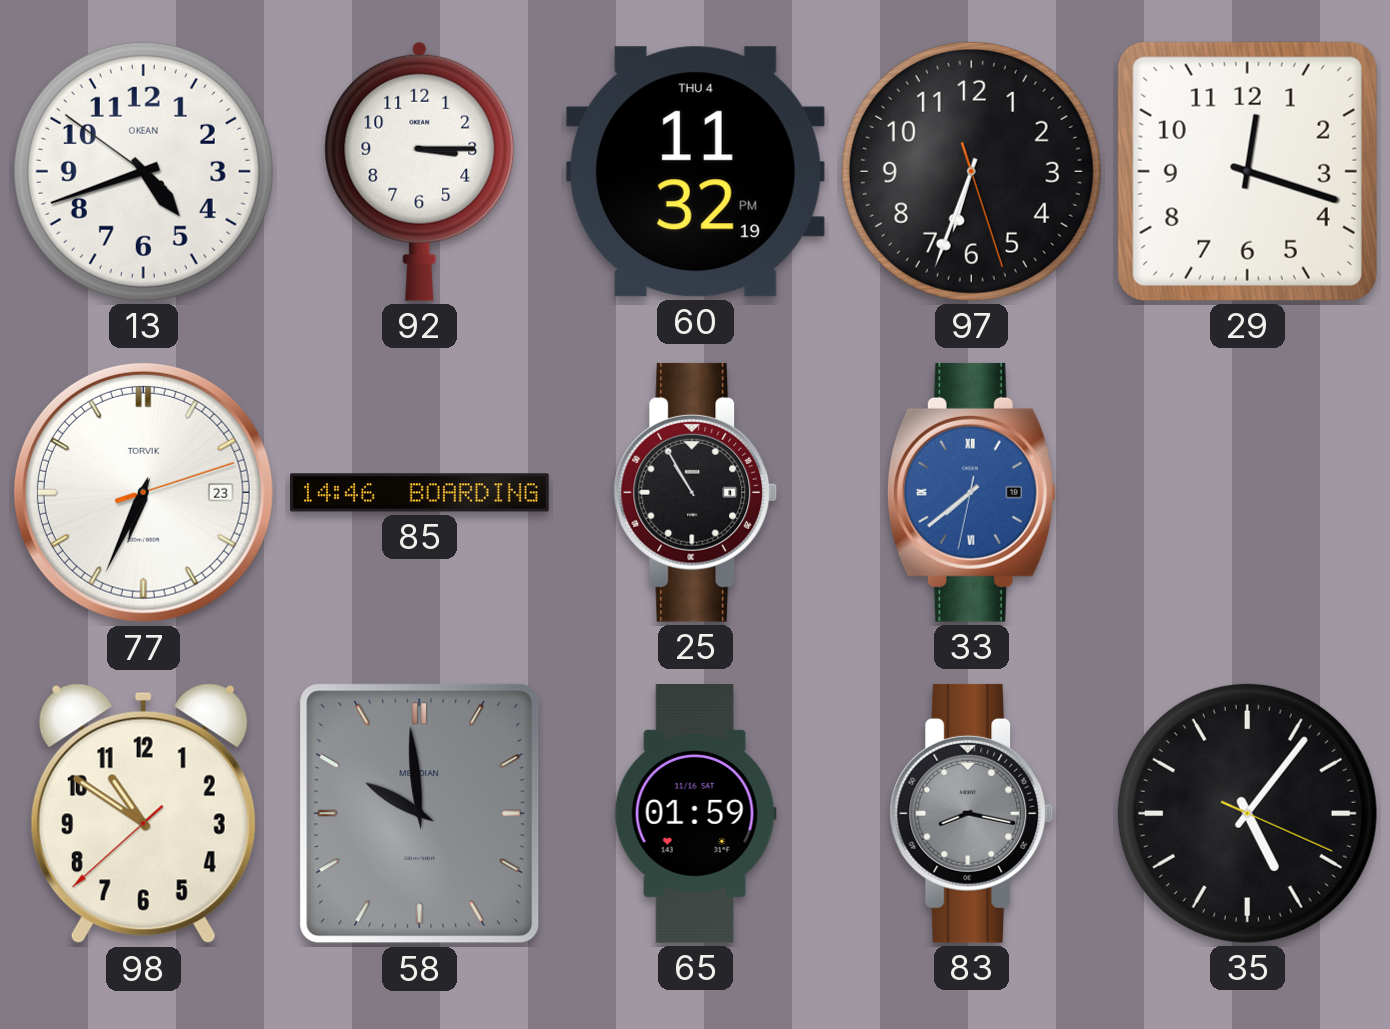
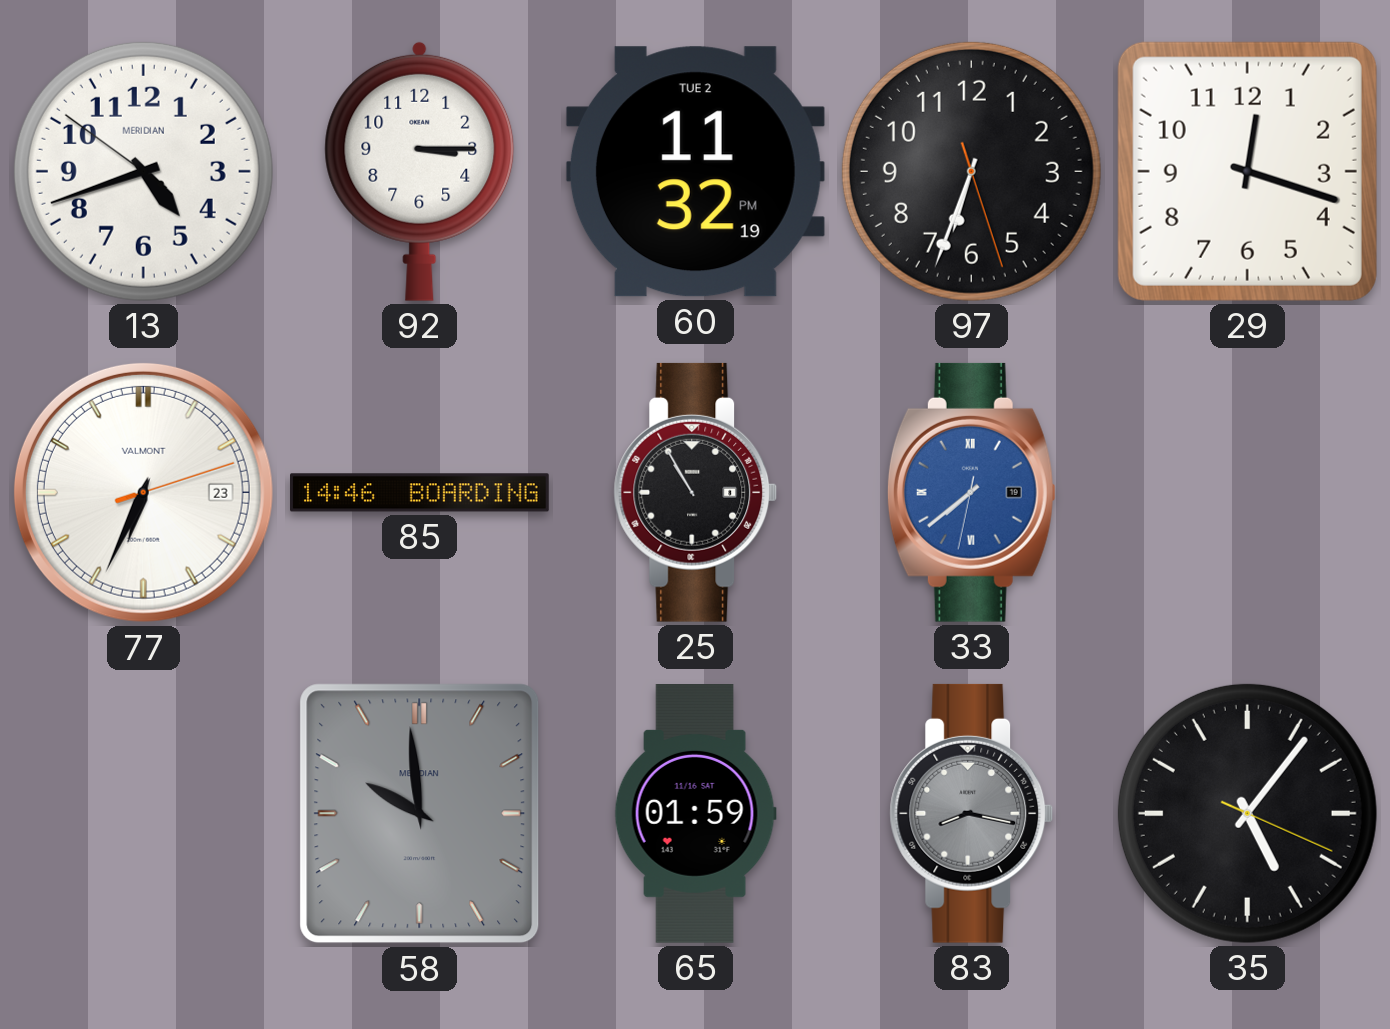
13 brand: OKEAN -> MERIDIAN (143, 171)
60 date: THU 4 -> TUE 2 (695, 172)
77 brand: TORVIK -> VALMONT (143, 492)
98: 10:50 -> none (143, 814)
